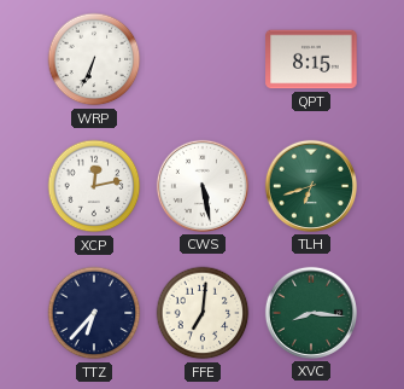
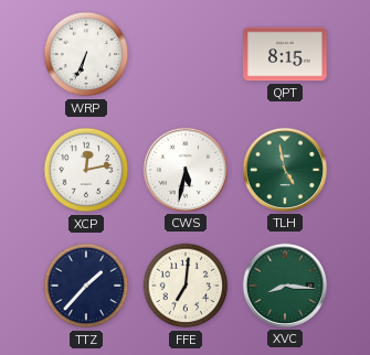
CWS: 5:28 -> 5:32 (186, 170)
TLH: 6:42 -> 4:58 (285, 170)
TTZ: 6:37 -> 1:37 (86, 286)
